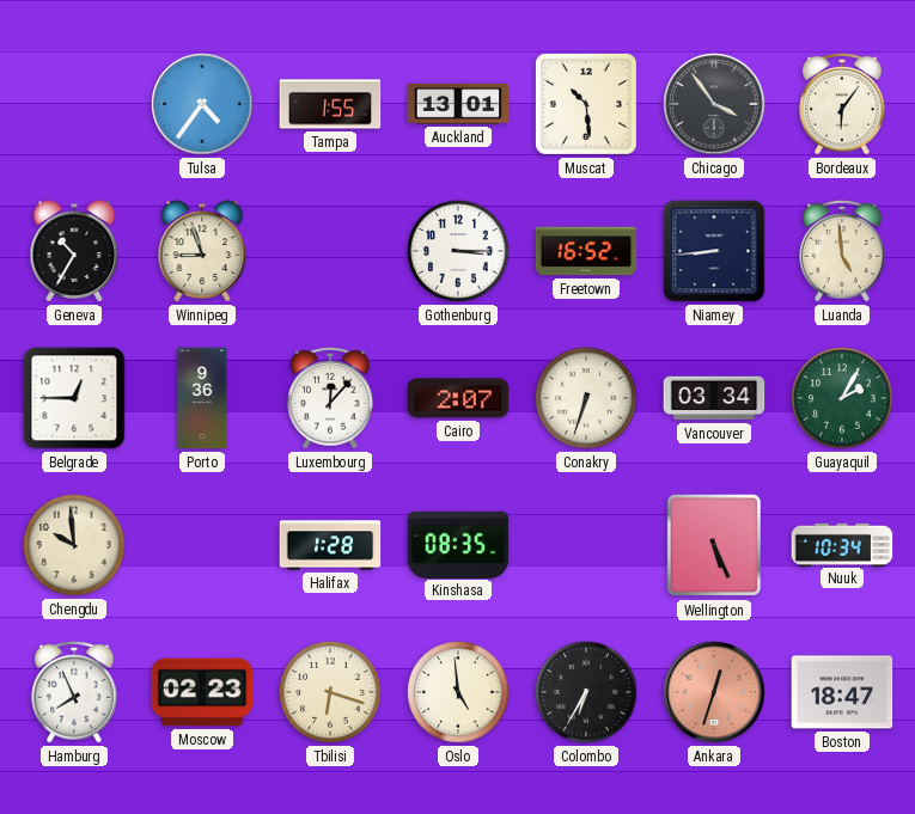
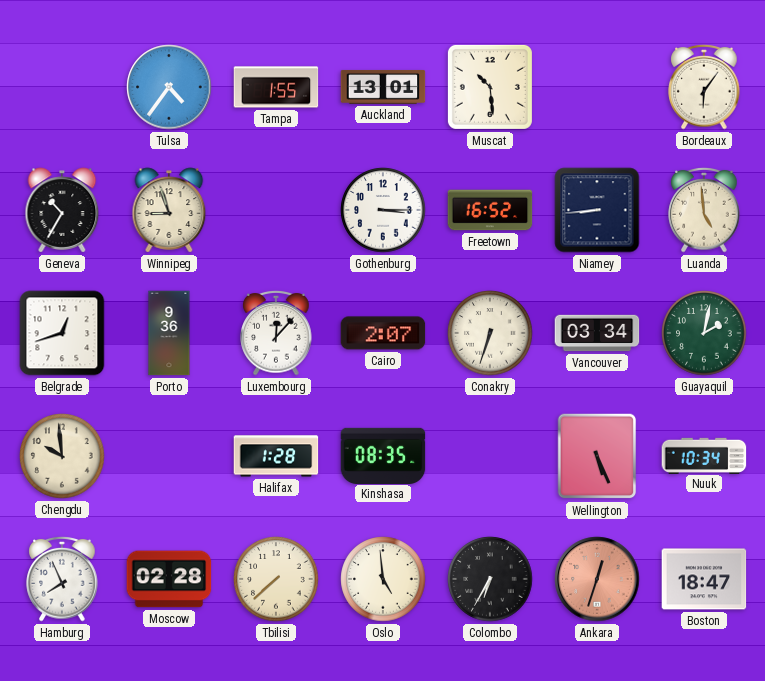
Chicago: 3:54 -> none (714, 104)
Belgrade: 12:45 -> 12:42 (62, 333)
Guayaquil: 2:05 -> 2:02 (704, 333)
Moscow: 02:23 -> 02:28 (169, 579)
Tbilisi: 6:18 -> 7:38 (276, 579)
